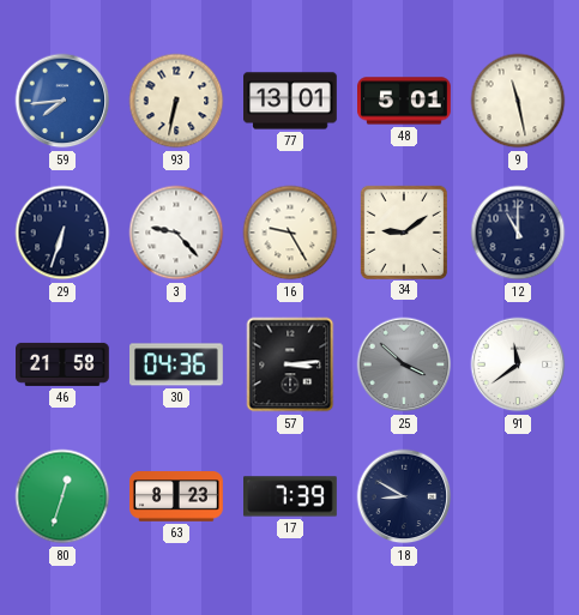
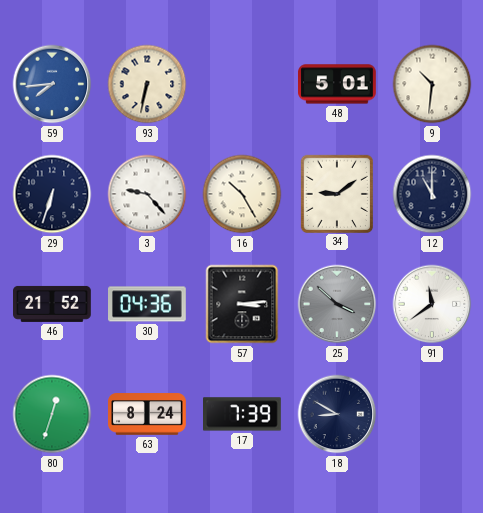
77: 13:01 -> none (291, 101)
9: 11:28 -> 10:31 (432, 84)
16: 9:25 -> 10:25 (242, 194)
46: 21:58 -> 21:52 (53, 304)
63: 8:23 -> 8:24 (147, 414)
